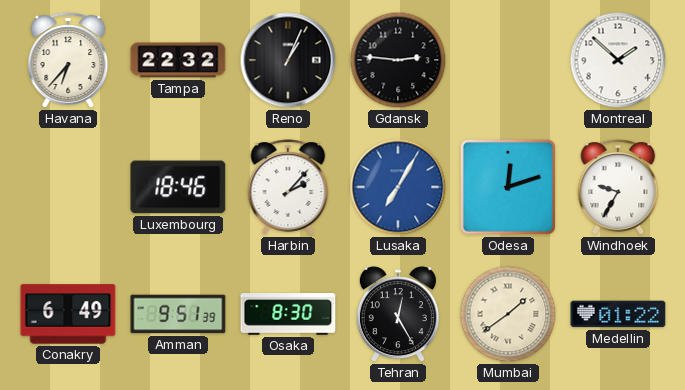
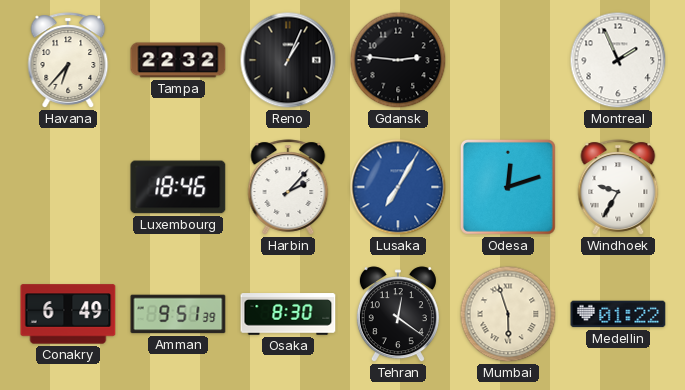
Montreal: 1:52 -> 1:56 (618, 60)
Tehran: 12:25 -> 12:21 (398, 315)
Mumbai: 1:39 -> 5:57 (508, 314)
